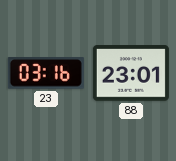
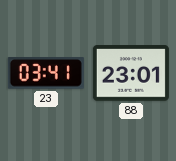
23: 03:16 -> 03:41 (46, 73)
